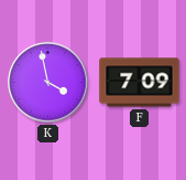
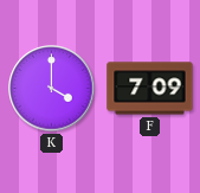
K: 3:58 -> 4:00 (52, 89)
